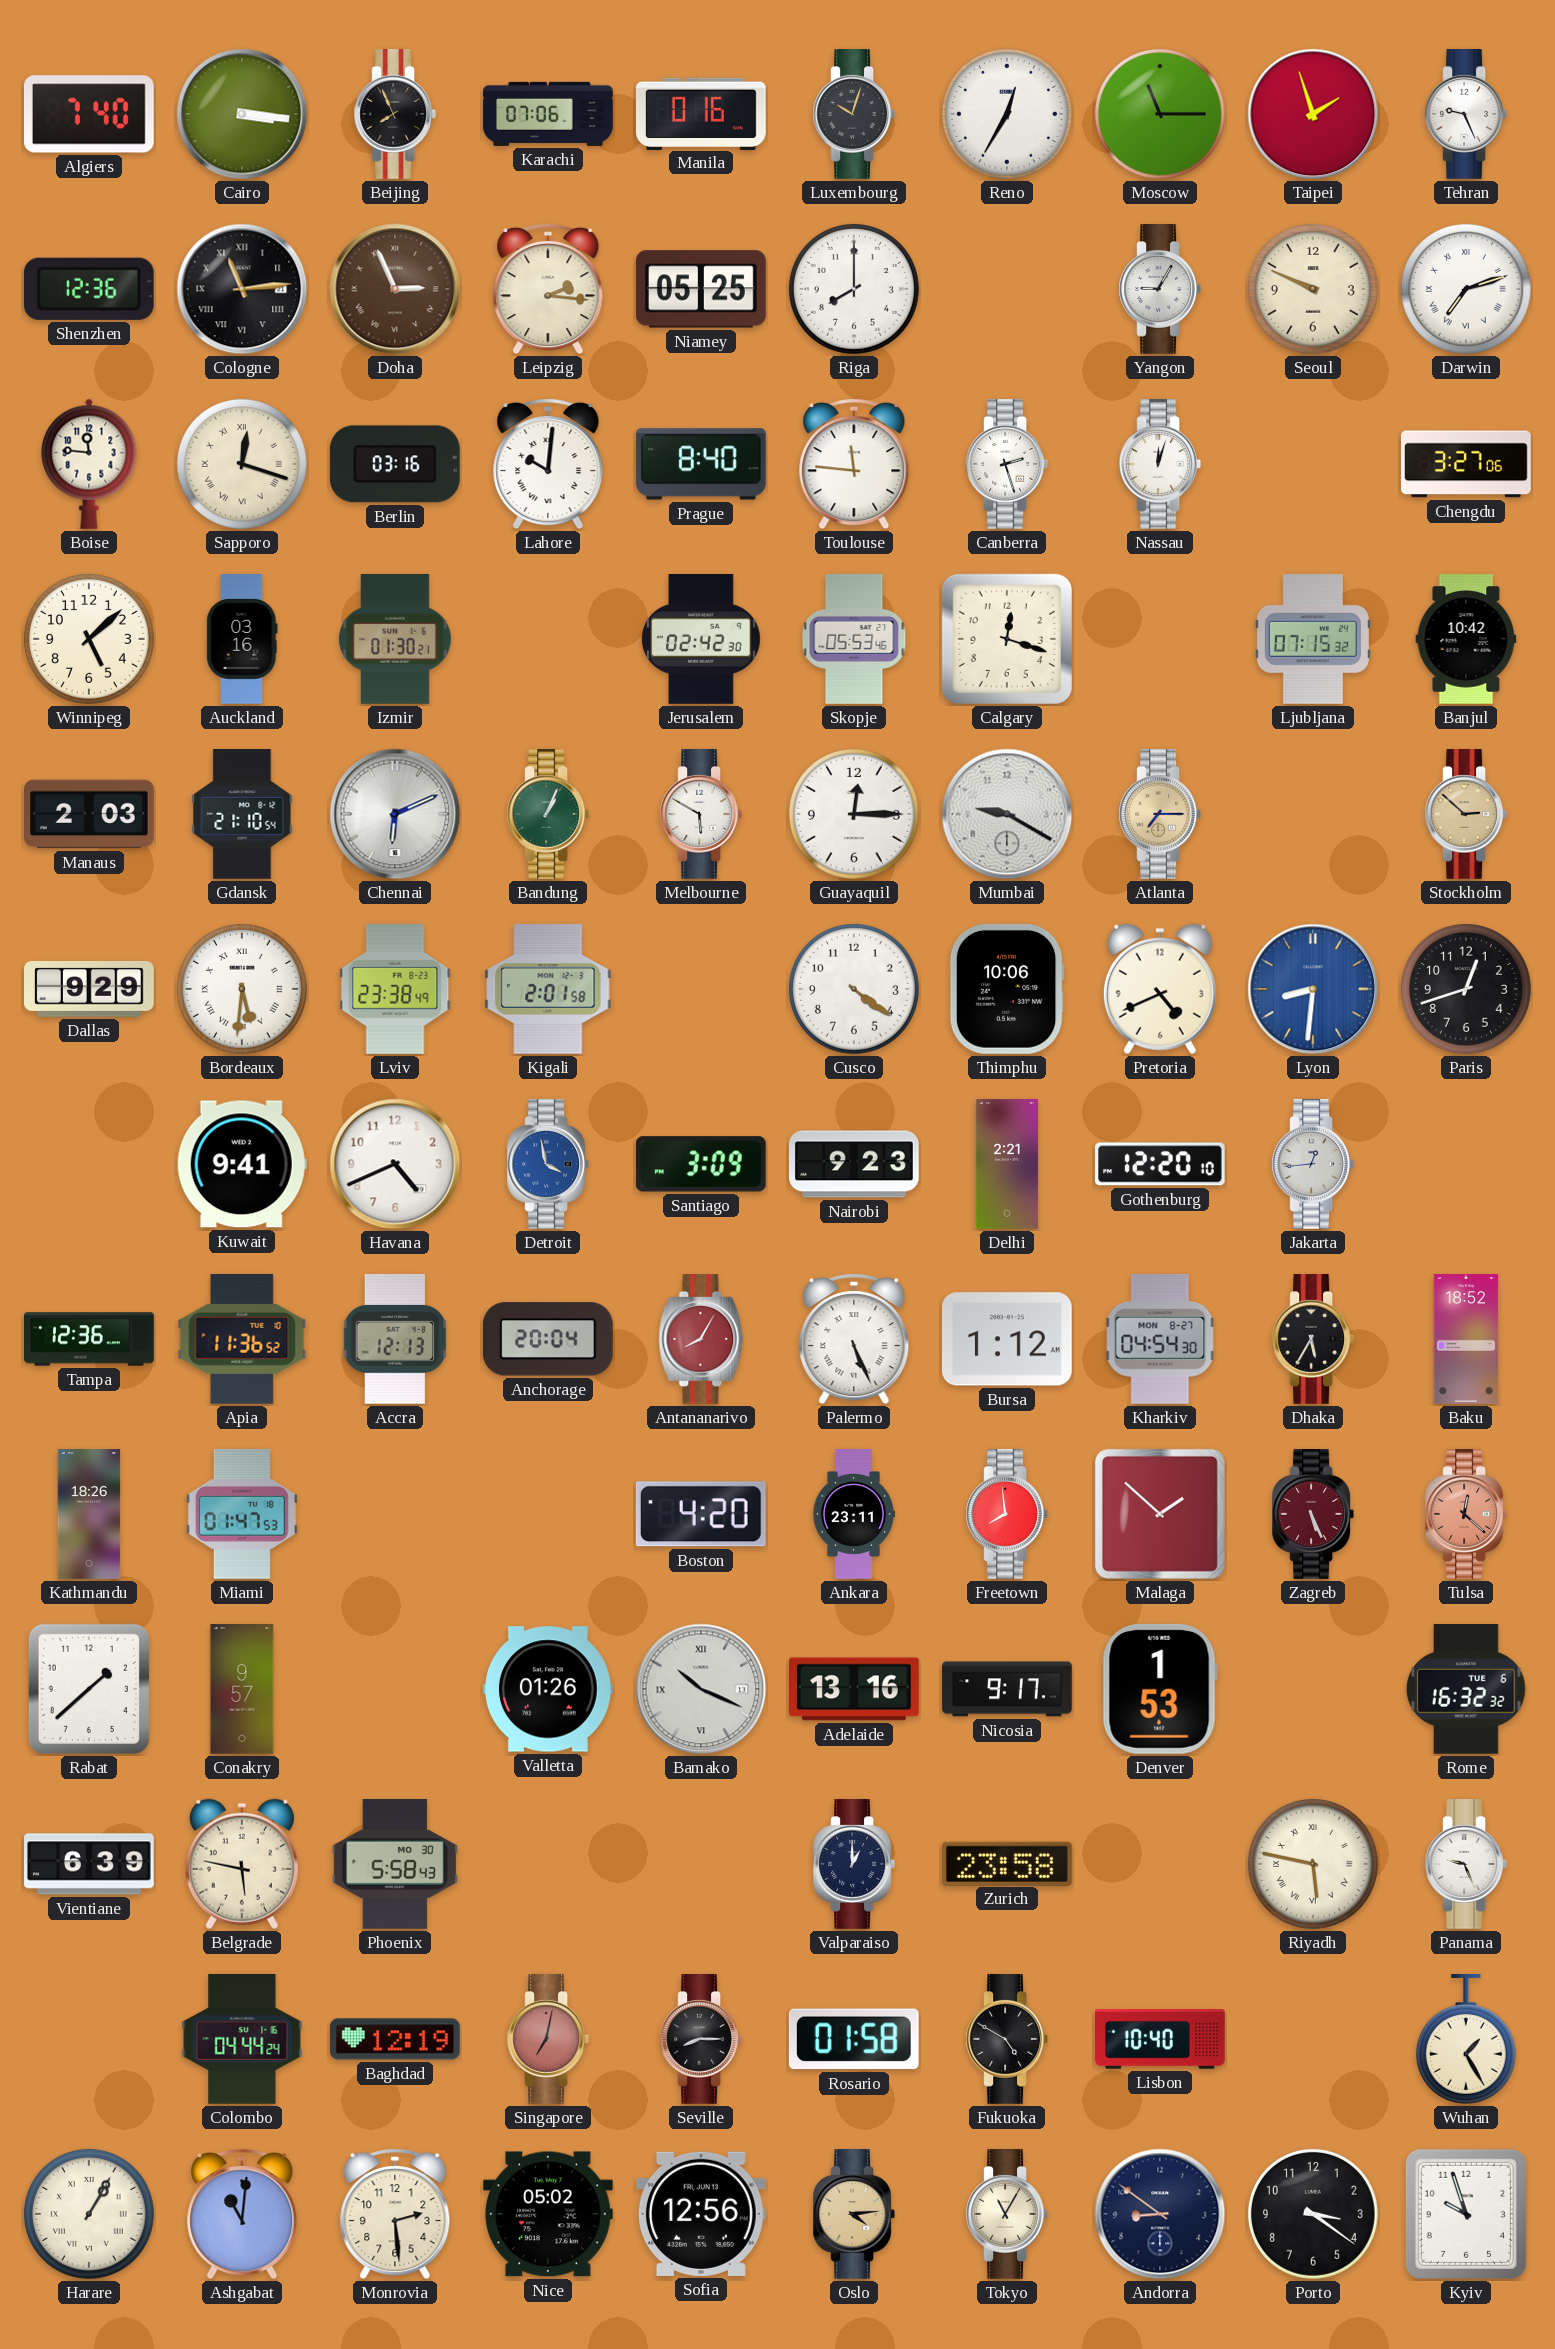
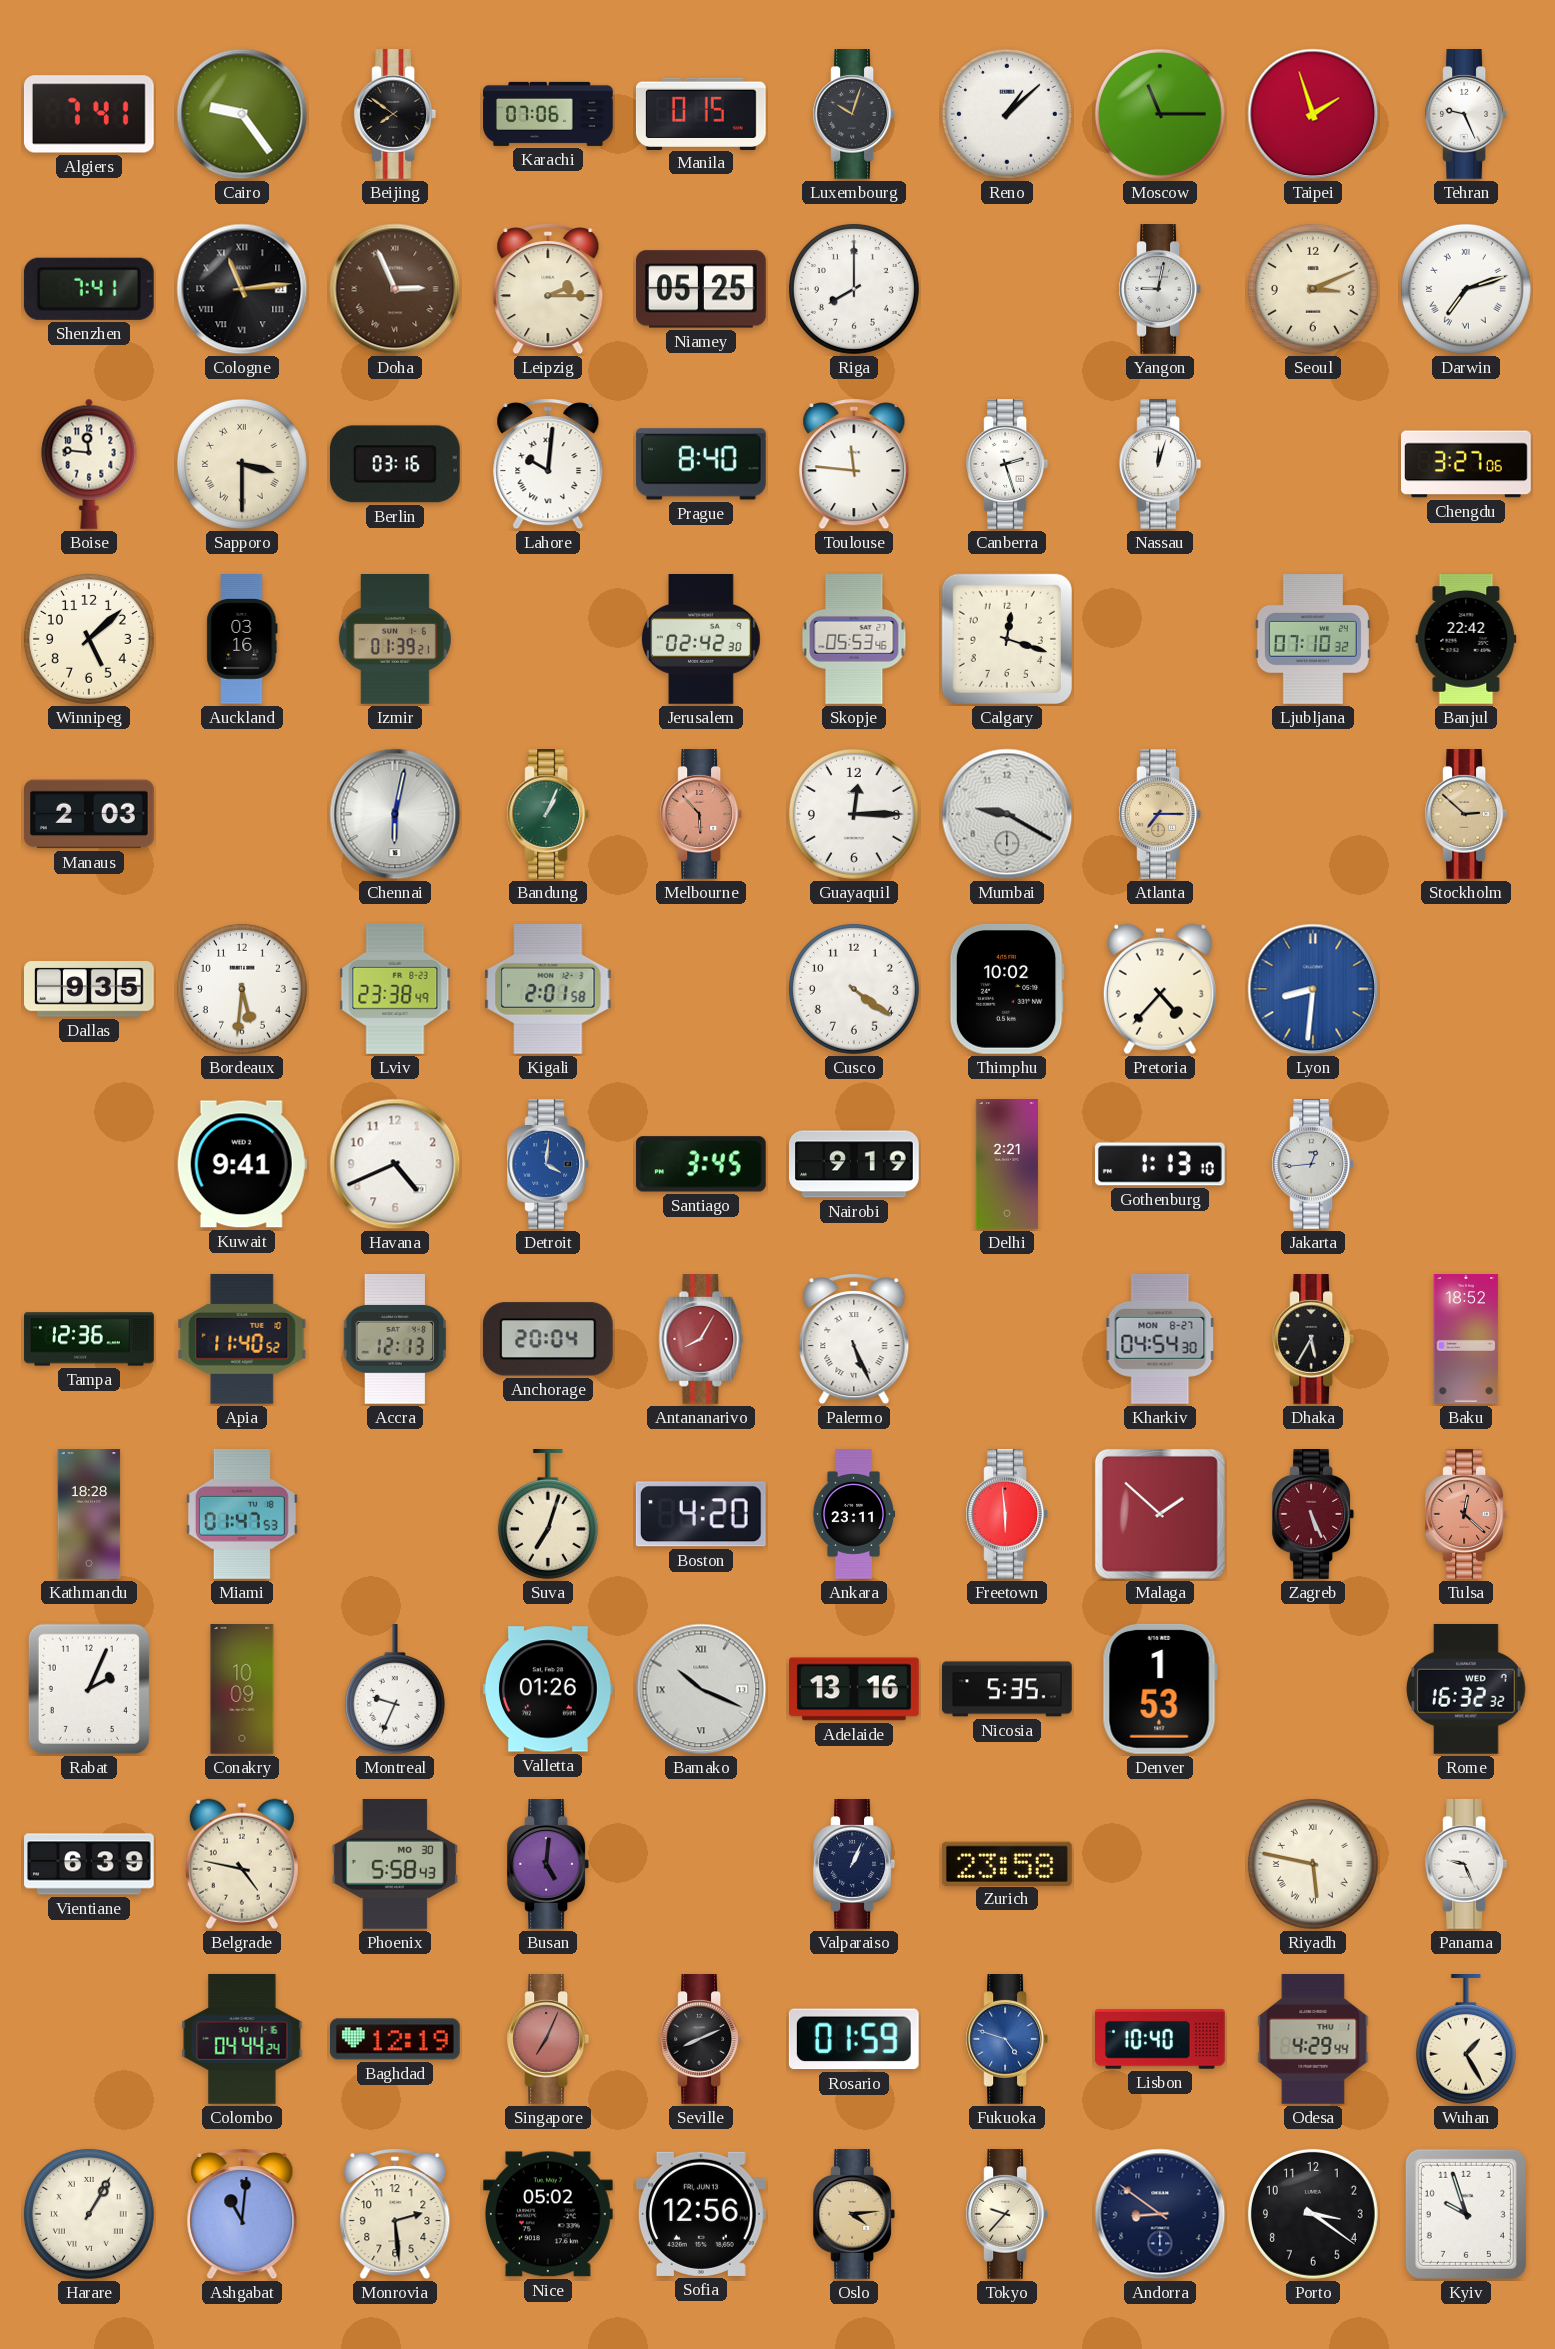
Algiers: 7:40 -> 7:41 (89, 114)
Cairo: 3:16 -> 9:24 (242, 114)
Beijing: 7:56 -> 7:51 (394, 115)
Manila: 0:16 -> 0:15 (701, 113)
Reno: 12:35 -> 1:08 (1007, 114)
Shenzhen: 12:36 -> 7:41 (89, 289)
Leipzig: 2:16 -> 2:15 (548, 289)
Yangon: 9:05 -> 9:02 (1159, 290)
Seoul: 9:49 -> 3:11 (1313, 289)
Sapporo: 12:18 -> 3:30 (242, 464)
Izmir: 01:30 -> 01:39 (395, 640)
Ljubljana: 07:15 -> 07:10 (1313, 640)
Banjul: 10:42 -> 22:42 (1466, 640)
Gdansk: 21:10 -> none (242, 815)
Chennai: 6:11 -> 6:02 (395, 814)
Melbourne: 5:50 -> 5:53 (700, 815)
Melbourne dial: white -> salmon (700, 815)
Dallas: 9:29 -> 9:35 (90, 990)
Bordeaux numerals: Roman -> Arabic (242, 989)
Thimphu: 10:06 -> 10:02 (1007, 989)
Pretoria: 4:41 -> 4:37 (1160, 989)
Paris: 12:42 -> none (1466, 989)
Detroit: 3:58 -> 4:01 (547, 1165)
Santiago: 3:09 -> 3:45 (701, 1164)
Nairobi: 9:23 -> 9:19 (855, 1164)
Gothenburg: 12:20 -> 1:13 (1161, 1164)
Apia: 11:36 -> 11:40 (242, 1339)
Bursa: 1:12 -> none (1007, 1339)
Kathmandu: 18:26 -> 18:28 (89, 1514)
Suva: none -> 7:03 (548, 1515)
Freetown: 7:59 -> 5:59 (1006, 1515)
Rabat: 1:38 -> 2:04 (89, 1689)
Conakry: 9:57 -> 10:09 (242, 1689)
Montreal: none -> 9:34 (395, 1690)
Nicosia: 9:17 -> 5:35 (1007, 1689)
Rome date: TUE 6 -> WED 7 (1466, 1689)
Belgrade: 5:47 -> 4:47 (242, 1864)
Busan: none -> 5:01 (547, 1865)
Valparaiso: 1:00 -> 1:04 (853, 1865)
Singapore: 7:02 -> 7:04 (547, 2040)
Seville: 8:15 -> 8:11 (700, 2040)
Rosario: 01:58 -> 01:59 (854, 2039)
Fukuoka: 4:50 -> 4:48 (1006, 2040)
Fukuoka dial: black -> blue (1006, 2040)
Odesa: none -> 4:29 (1313, 2040)
Tokyo: 11:05 -> 9:37 (1006, 2215)
